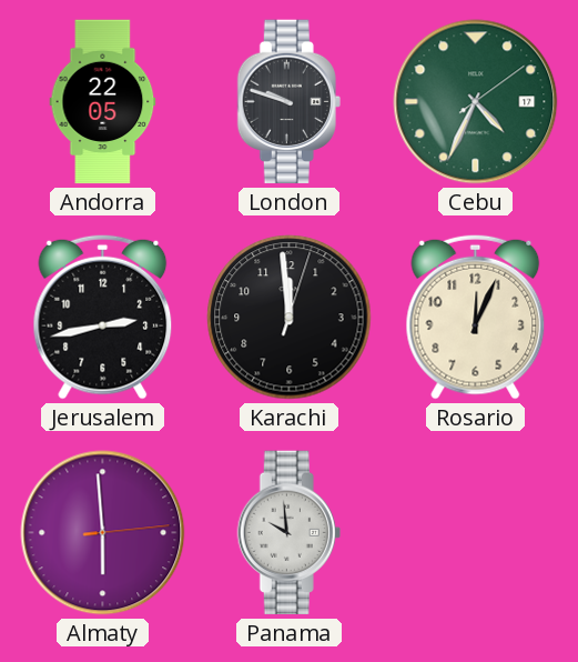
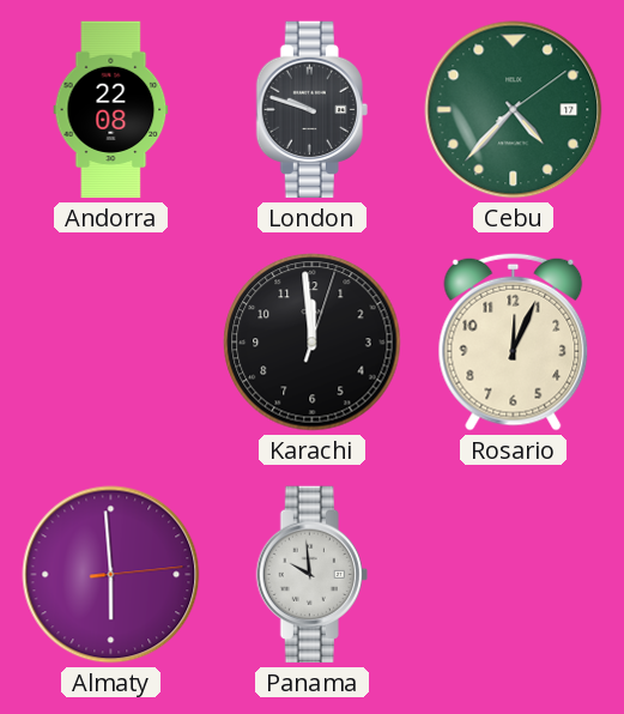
Andorra: 22:05 -> 22:08 (111, 110)
Cebu: 4:34 -> 4:37 (514, 110)
Jerusalem: 2:43 -> none (103, 317)
